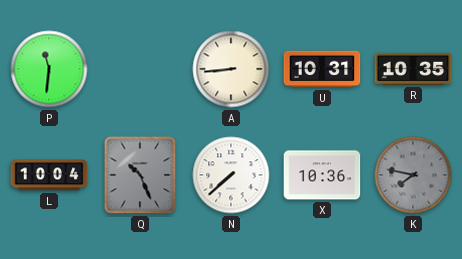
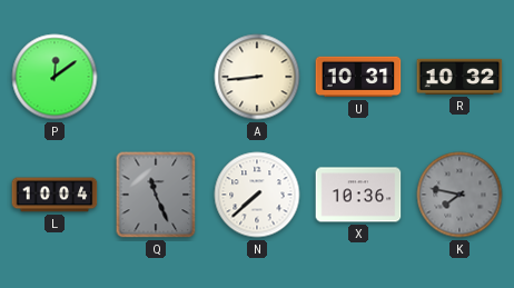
P: 11:31 -> 12:09 (55, 77)
R: 10:35 -> 10:32 (459, 77)
Q: 10:26 -> 11:26 (156, 195)
